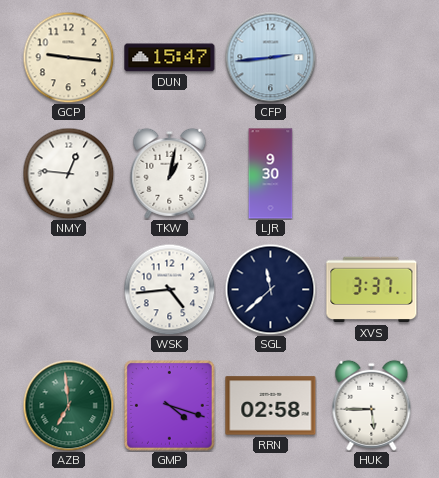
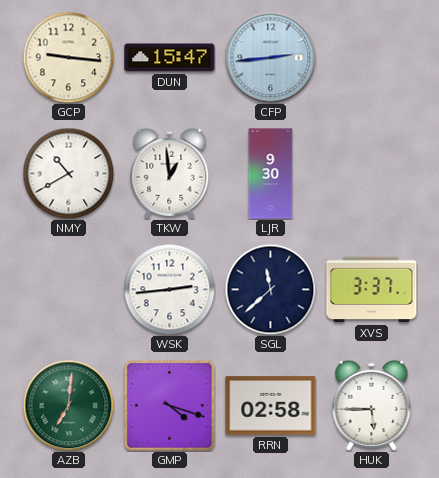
NMY: 12:46 -> 10:40 (68, 173)
TKW: 1:02 -> 12:59 (170, 173)
WSK: 4:44 -> 2:44 (169, 289)
AZB: 6:59 -> 7:01 (68, 405)
